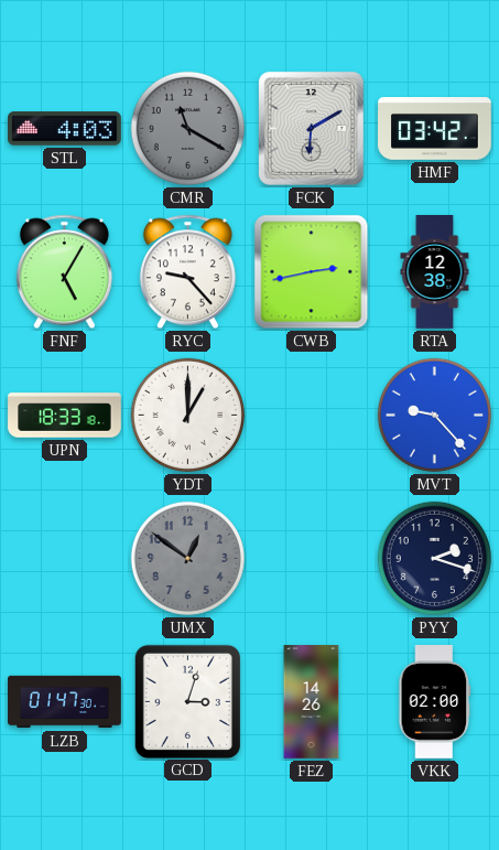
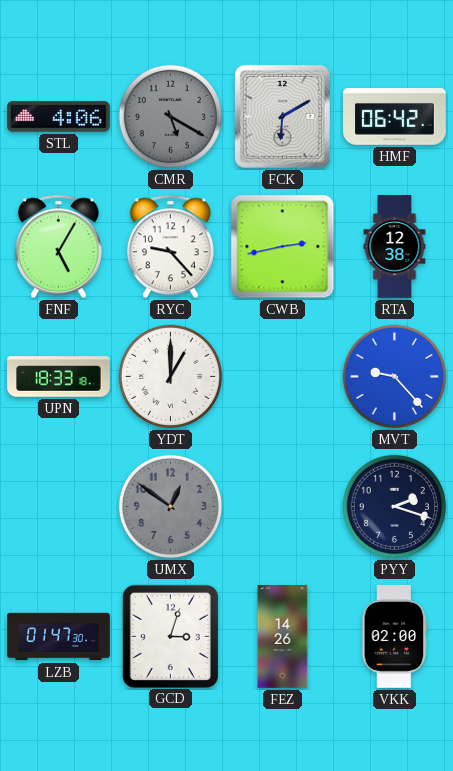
STL: 4:03 -> 4:06 (59, 117)
CMR: 11:20 -> 5:20 (170, 116)
HMF: 03:42 -> 06:42 (395, 117)
